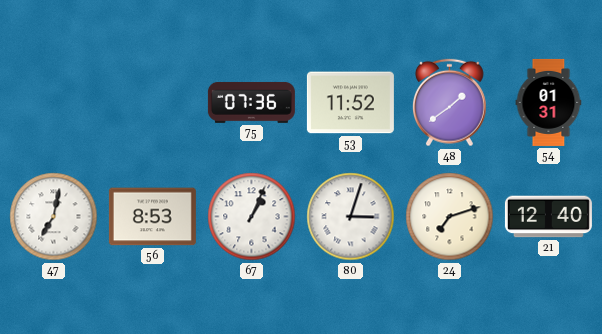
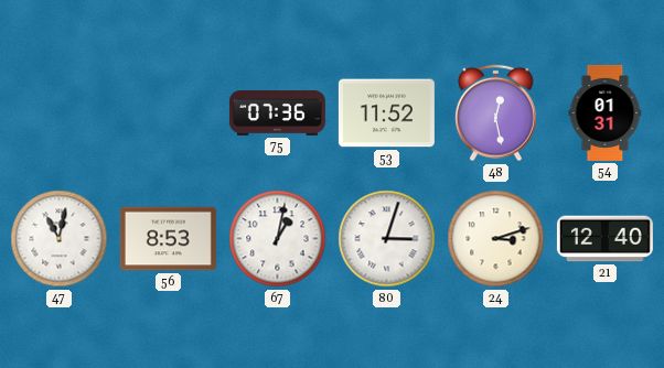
48: 1:39 -> 12:28 (495, 113)
47: 7:02 -> 11:02 (60, 239)
67: 1:04 -> 1:02 (278, 239)
24: 7:12 -> 3:12 (496, 239)
